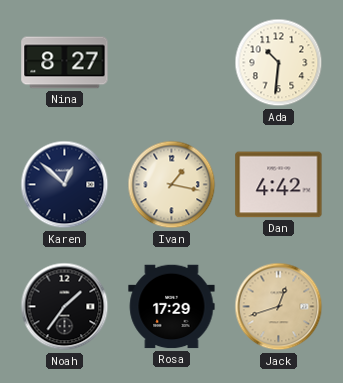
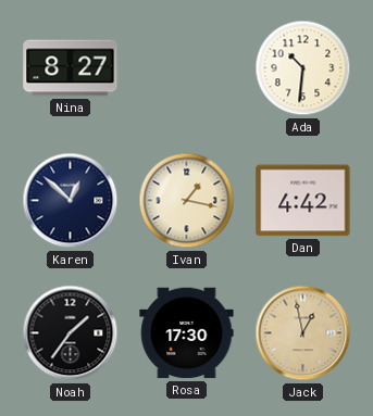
Rosa: 17:29 -> 17:30 (187, 333)
Jack: 12:42 -> 12:58 (303, 333)
